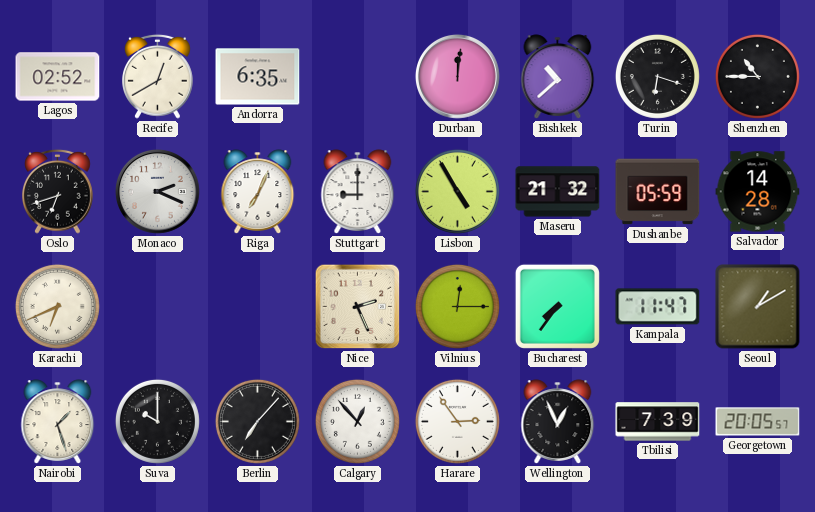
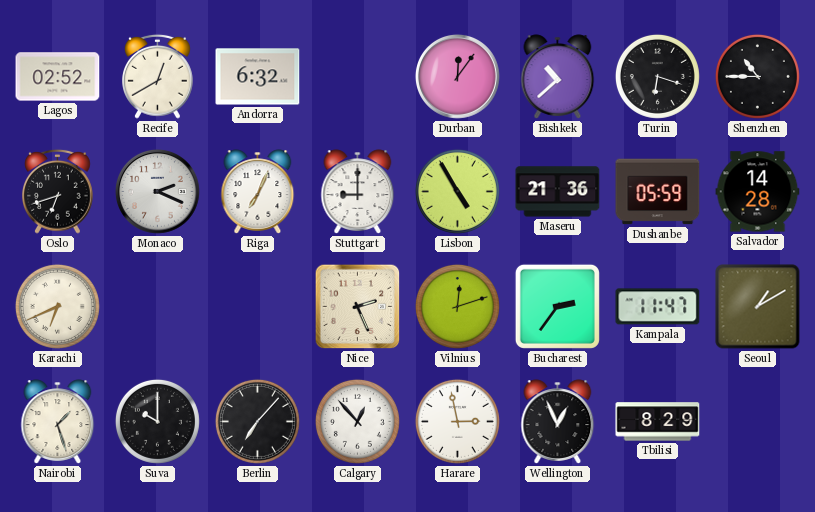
Andorra: 6:35 -> 6:32 (258, 77)
Durban: 12:01 -> 12:06 (457, 76)
Maseru: 21:32 -> 21:36 (558, 192)
Vilnius: 12:15 -> 12:12 (457, 306)
Bucharest: 7:36 -> 2:36 (557, 306)
Harare: 2:54 -> 2:58 (457, 421)
Tbilisi: 7:39 -> 8:29 (658, 422)
Georgetown: 20:05 -> none (758, 422)
